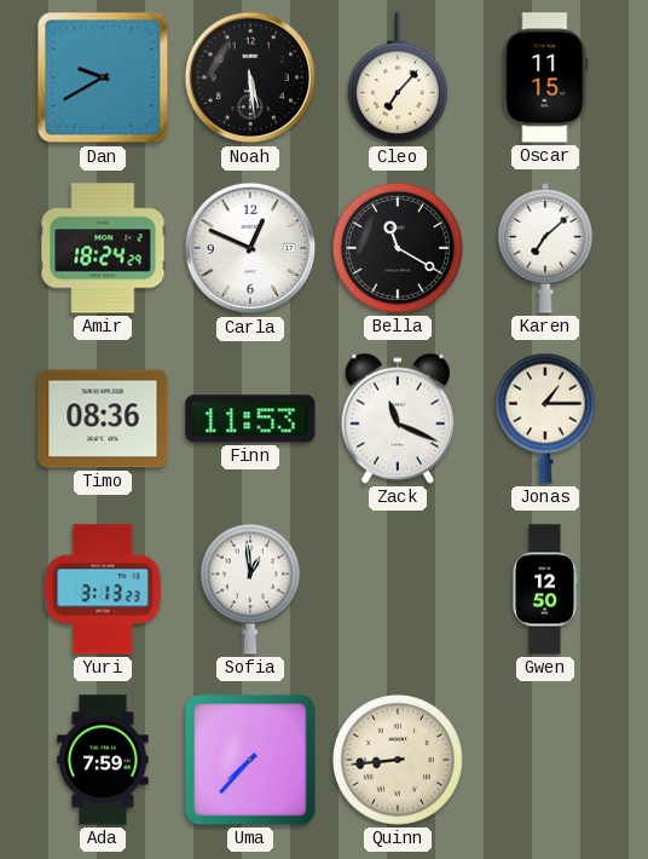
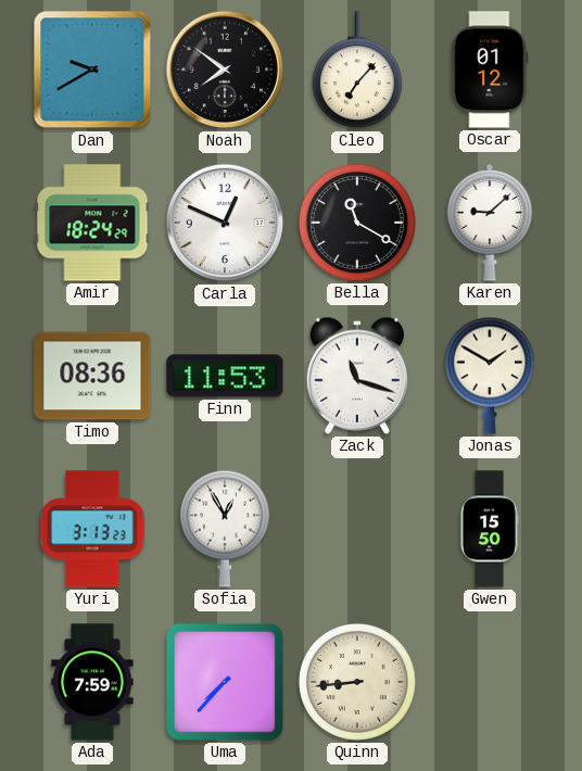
Noah: 5:29 -> 7:51 (225, 69)
Oscar: 11:15 -> 01:12 (490, 69)
Karen: 7:08 -> 9:08 (490, 224)
Zack: 11:19 -> 11:18 (356, 376)
Jonas: 1:15 -> 1:50 (490, 376)
Sofia: 12:59 -> 12:55 (225, 529)
Gwen: 12:50 -> 15:50 (490, 529)
